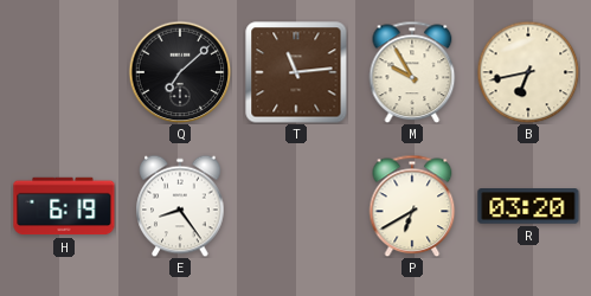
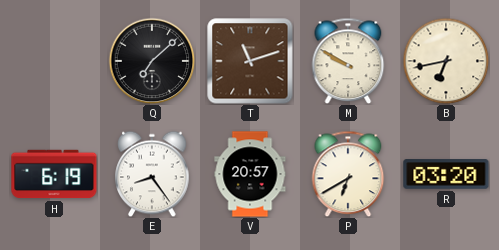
T: 11:14 -> 11:12 (250, 61)
M: 9:55 -> 9:50 (348, 61)
V: none -> 20:57 (250, 174)
